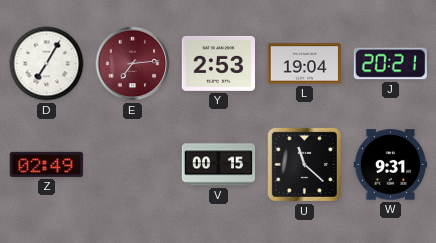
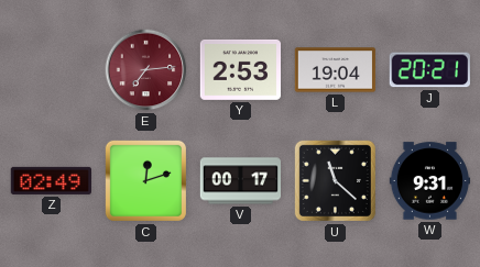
D: 7:05 -> none (47, 64)
C: none -> 12:12 (145, 180)
V: 00:15 -> 00:17 (241, 181)
